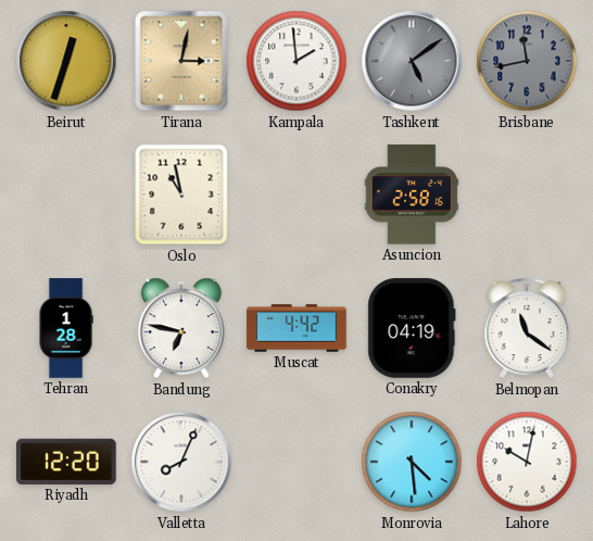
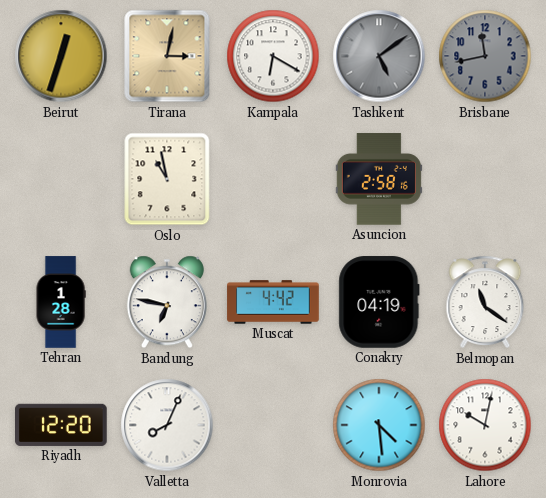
Kampala: 1:59 -> 6:20 (273, 56)
